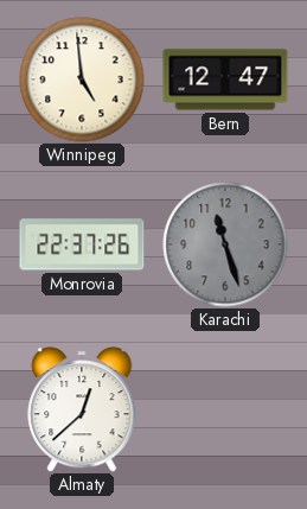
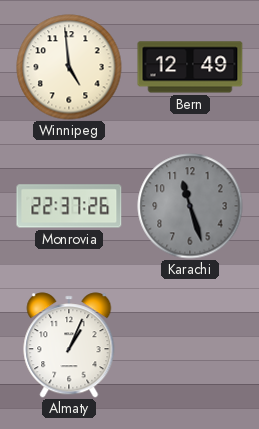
Bern: 12:47 -> 12:49 (190, 67)
Almaty: 12:38 -> 1:04 (69, 345)
